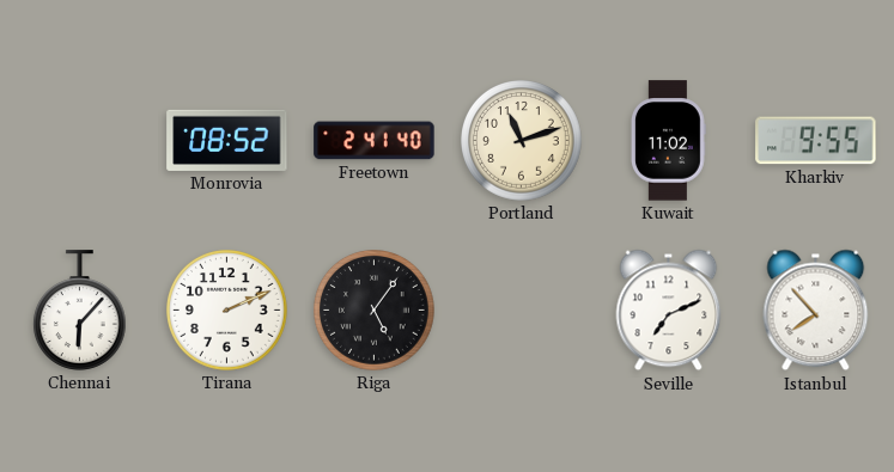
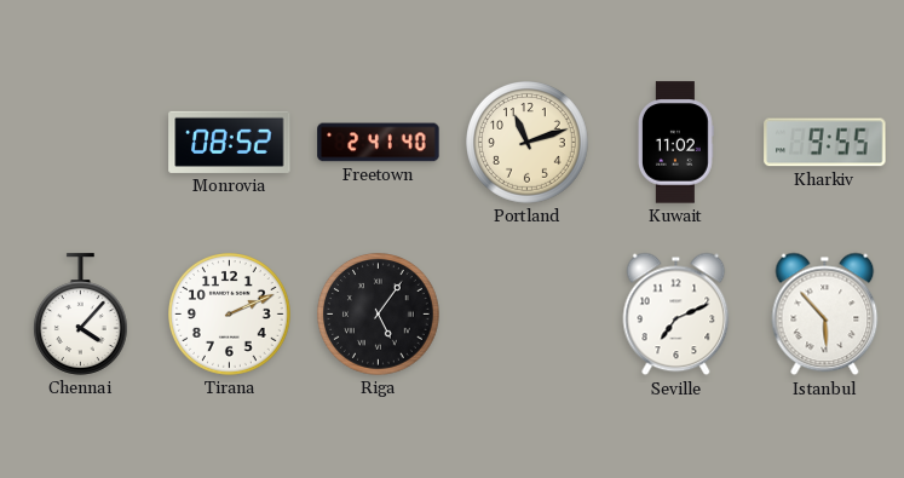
Chennai: 6:07 -> 4:07 (80, 315)
Istanbul: 7:53 -> 5:53 (825, 315)
